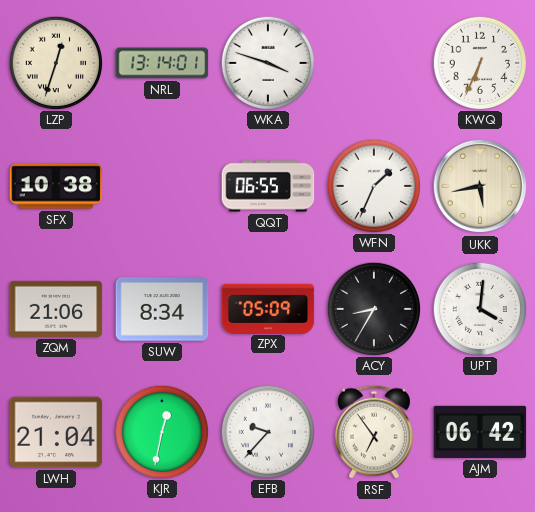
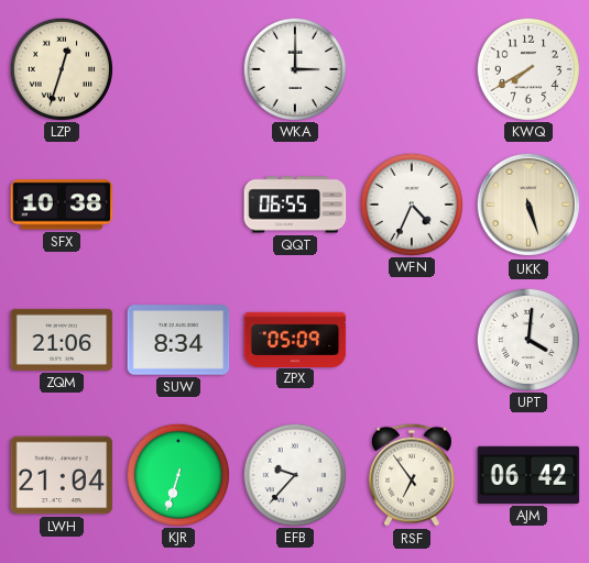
NRL: 13:14 -> none (162, 63)
WKA: 3:48 -> 3:00 (294, 68)
KWQ: 6:34 -> 7:40 (527, 68)
WFN: 1:34 -> 4:34 (411, 203)
UKK: 5:43 -> 5:27 (528, 205)
ACY: 8:35 -> none (373, 308)
KJR: 12:32 -> 6:33 (177, 474)
